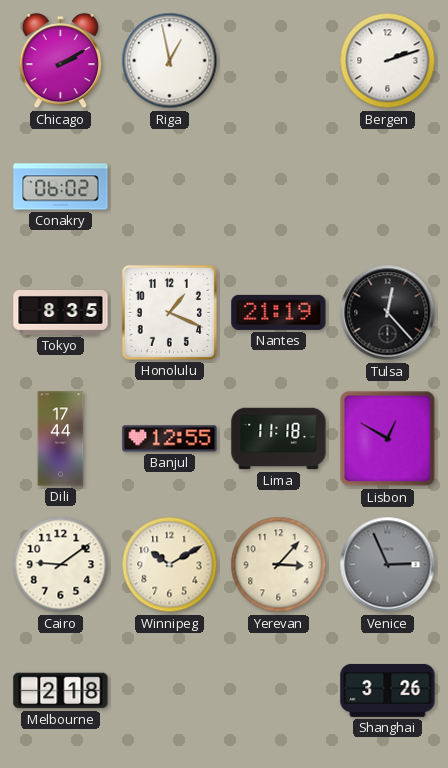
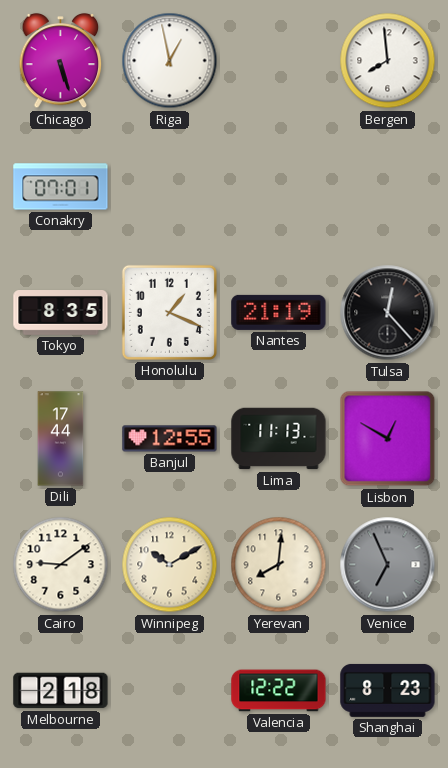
Chicago: 2:10 -> 5:27 (61, 61)
Bergen: 2:12 -> 7:59 (388, 61)
Conakry: 06:02 -> 07:01 (61, 187)
Lima: 11:18 -> 11:13 (279, 439)
Yerevan: 3:07 -> 8:01 (279, 565)
Venice: 2:56 -> 6:56 (388, 565)
Valencia: none -> 12:22 (279, 691)
Shanghai: 3:26 -> 8:23 (388, 690)
